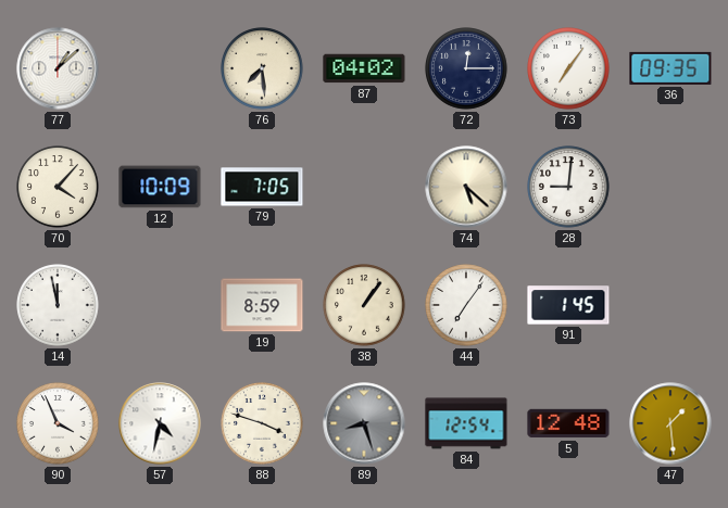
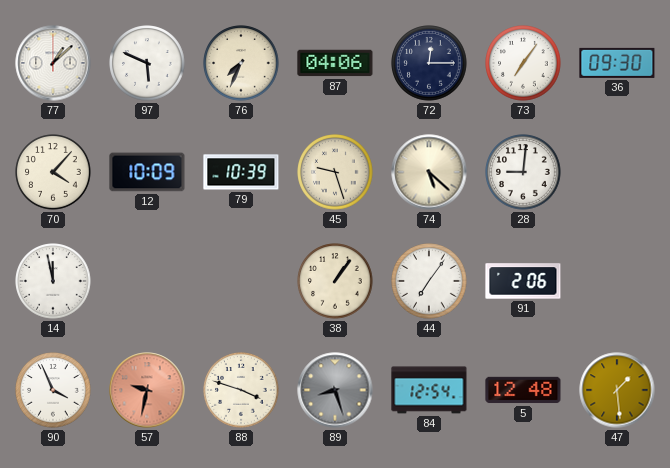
97: none -> 5:49 (147, 63)
76: 7:29 -> 7:34 (241, 63)
87: 04:02 -> 04:06 (335, 63)
36: 09:35 -> 09:30 (617, 63)
79: 7:05 -> 10:39 (241, 172)
45: none -> 9:27 (335, 172)
19: 8:59 -> none (262, 305)
91: 1:45 -> 2:06 (523, 281)
57: 4:32 -> 9:32 (147, 390)
57 dial: white -> salmon (147, 390)
